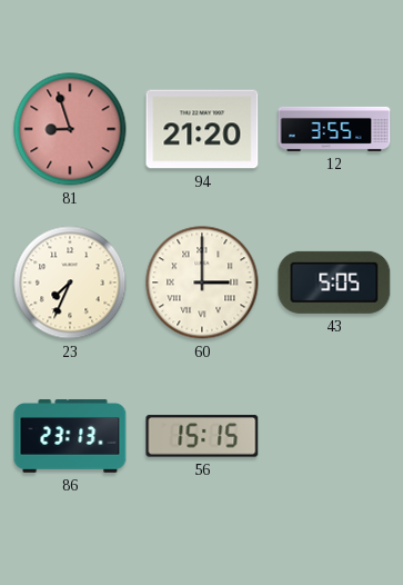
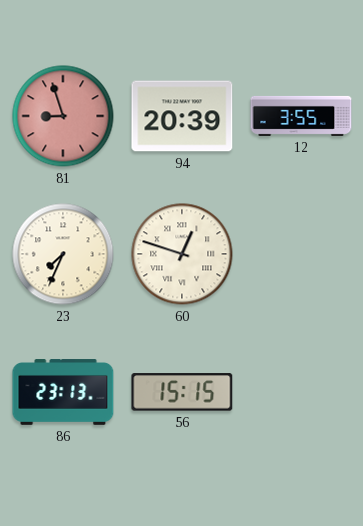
94: 21:20 -> 20:39 (182, 116)
60: 3:00 -> 12:48 (182, 254)
43: 5:05 -> none (334, 282)
